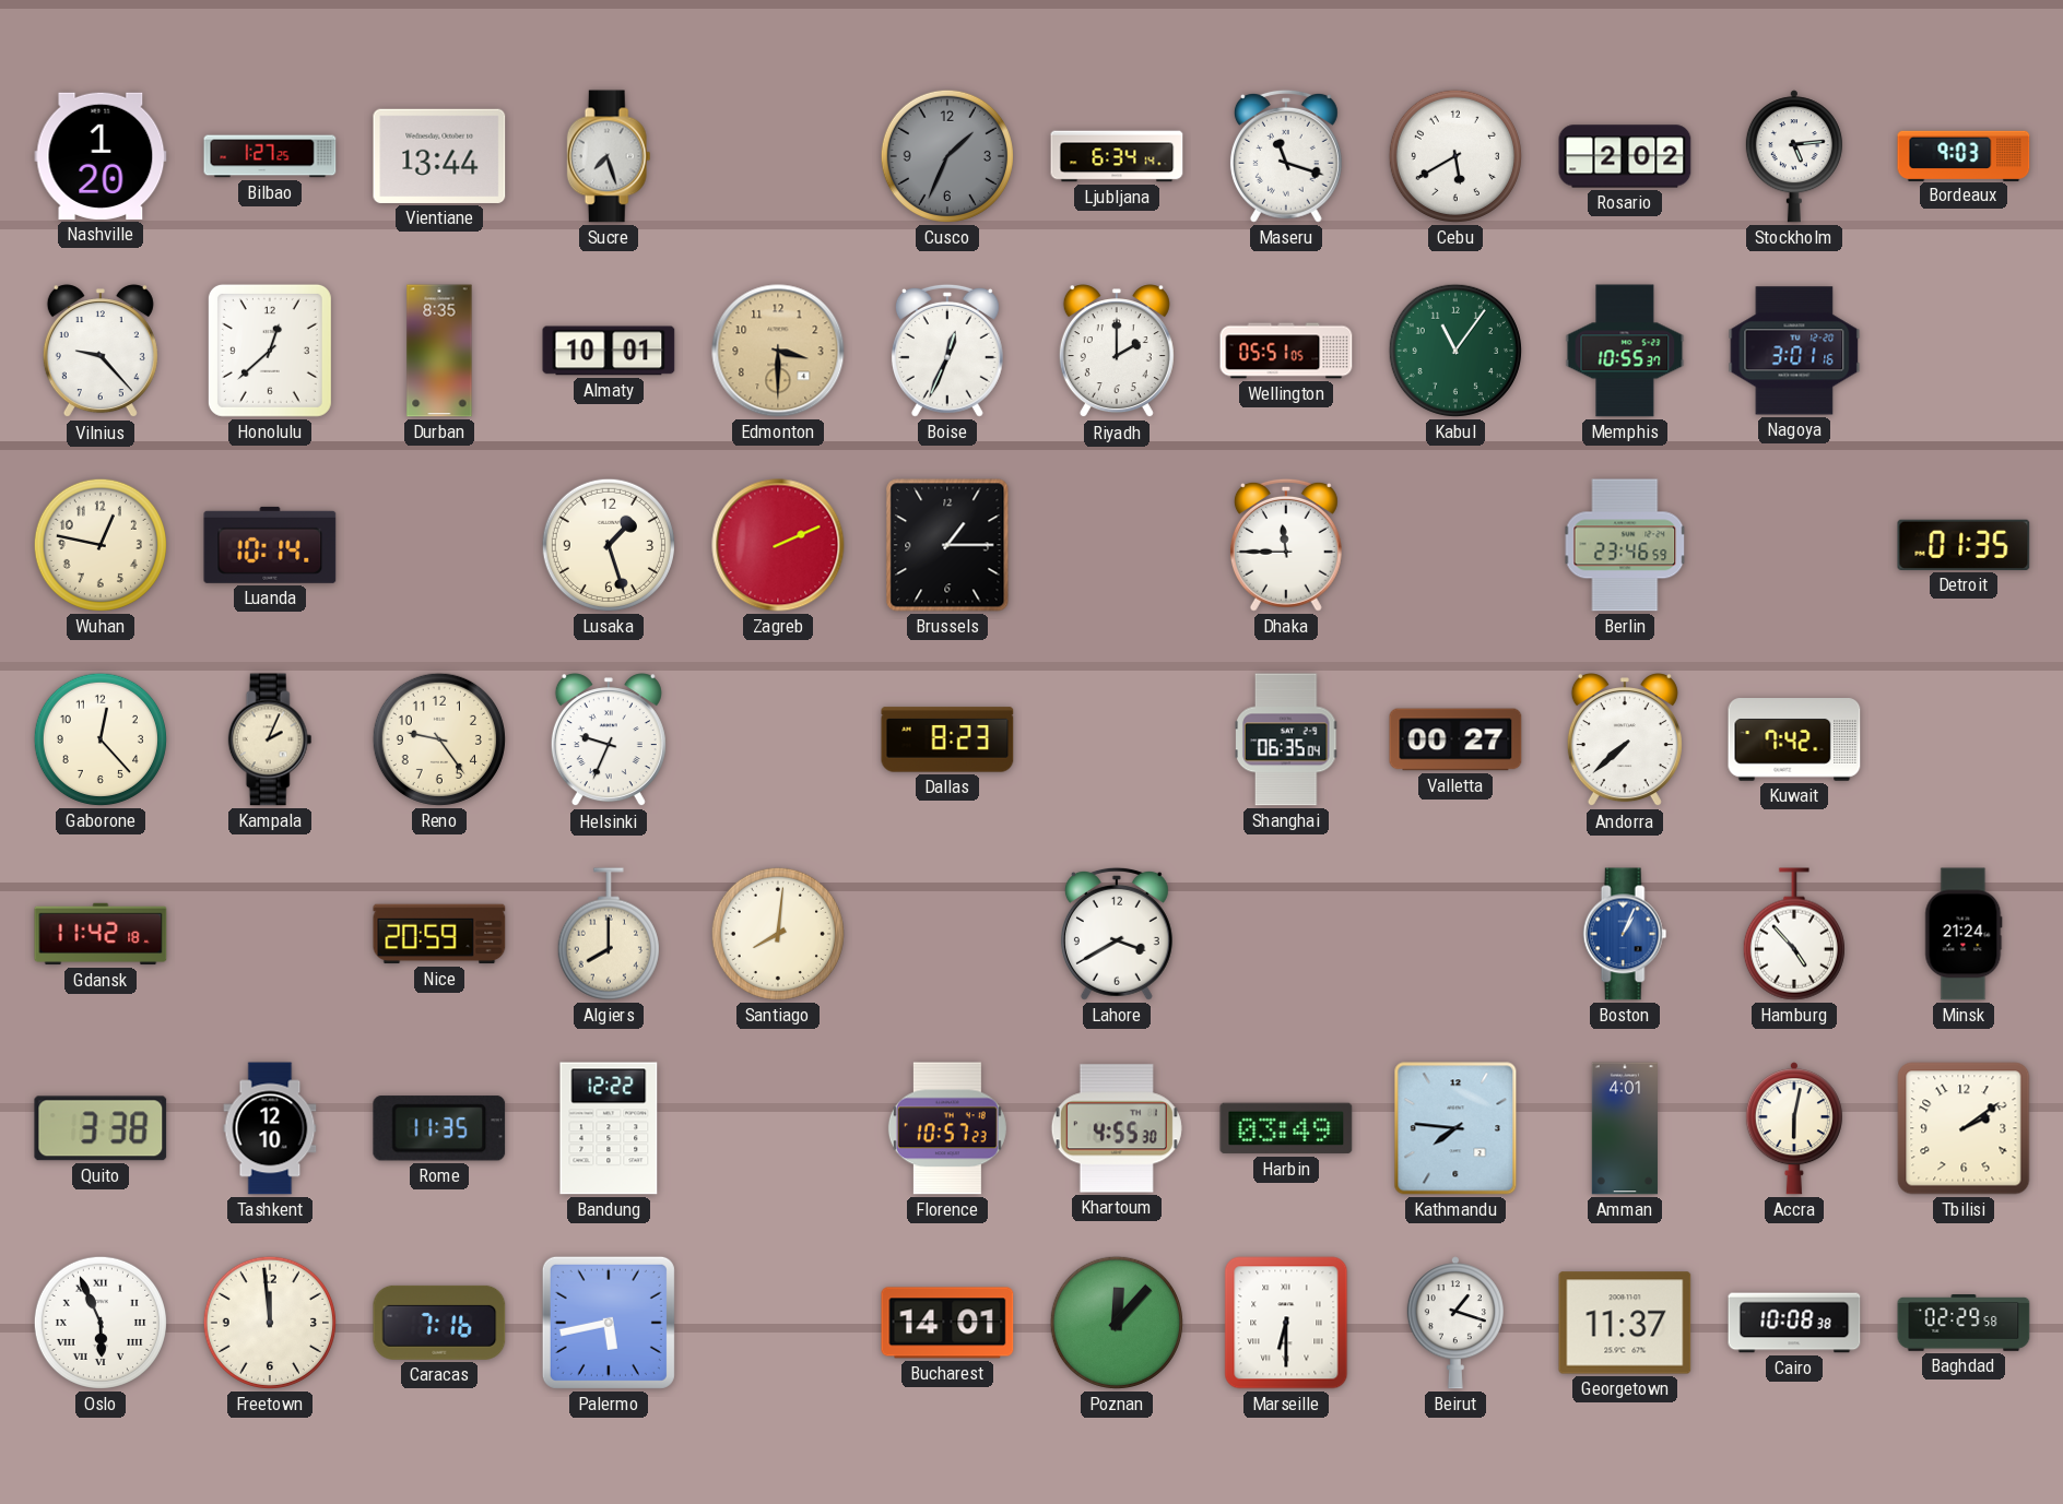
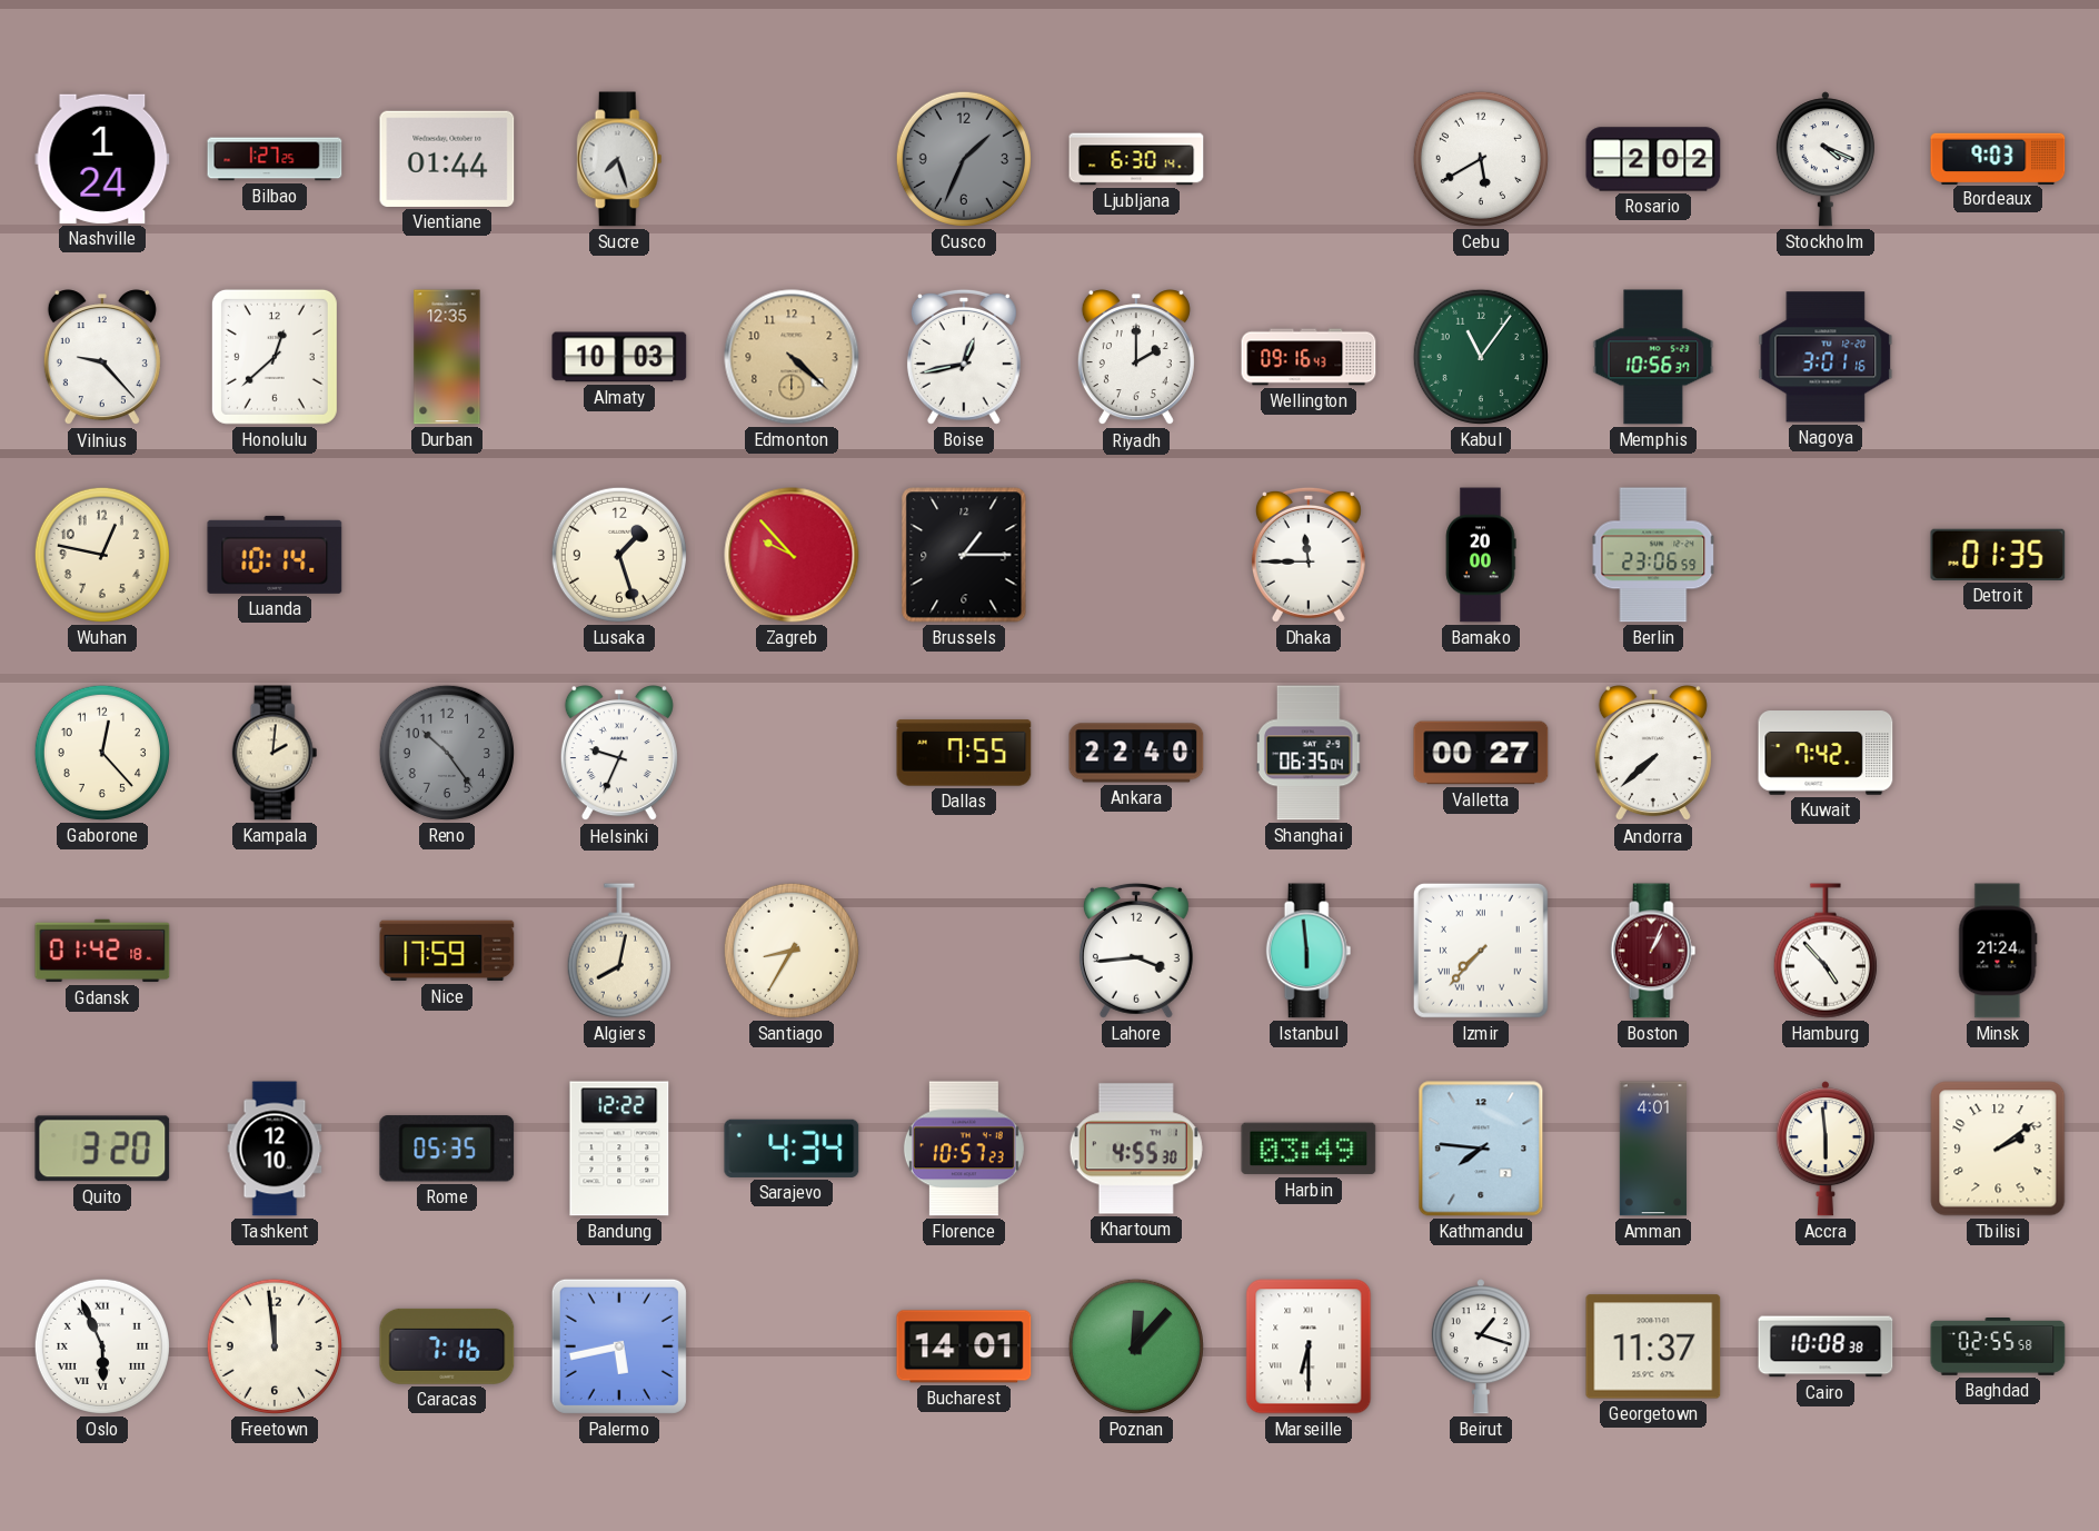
Nashville: 1:20 -> 1:24 (102, 159)
Vientiane: 13:44 -> 01:44 (447, 159)
Ljubljana: 6:34 -> 6:30 (1136, 159)
Maseru: 11:18 -> none (1286, 156)
Stockholm: 5:14 -> 4:19 (1826, 159)
Durban: 8:35 -> 12:35 (447, 357)
Almaty: 10:01 -> 10:03 (619, 357)
Edmonton: 3:30 -> 4:22 (792, 357)
Boise: 12:34 -> 12:43 (964, 357)
Wellington: 05:51 -> 09:16 (1309, 357)
Memphis: 10:55 -> 10:56 (1653, 357)
Zagreb: 2:11 -> 9:53 (792, 555)
Bamako: none -> 20:00 (1481, 555)
Berlin: 23:46 -> 23:06 (1653, 555)
Kampala: 2:04 -> 2:01 (275, 753)
Reno: 9:24 -> 10:24 (447, 753)
Reno dial: cream -> grey (447, 753)
Dallas: 8:23 -> 7:55 (964, 753)
Ankara: none -> 22:40 (1136, 753)
Gdansk: 11:42 -> 01:42 (102, 951)
Nice: 20:59 -> 17:59 (447, 951)
Algiers: 8:00 -> 8:02 (619, 951)
Santiago: 8:01 -> 8:35 (792, 951)
Lahore: 3:40 -> 3:44 (1136, 951)
Istanbul: none -> 5:59 (1309, 951)
Izmir: none -> 7:37 (1481, 951)
Boston dial: blue -> burgundy (1653, 951)
Quito: 3:38 -> 3:20 (102, 1149)
Rome: 11:35 -> 05:35 (447, 1149)
Sarajevo: none -> 4:34 (792, 1149)
Accra: 6:02 -> 5:59 (1826, 1149)
Baghdad: 02:29 -> 02:55 (1998, 1348)
